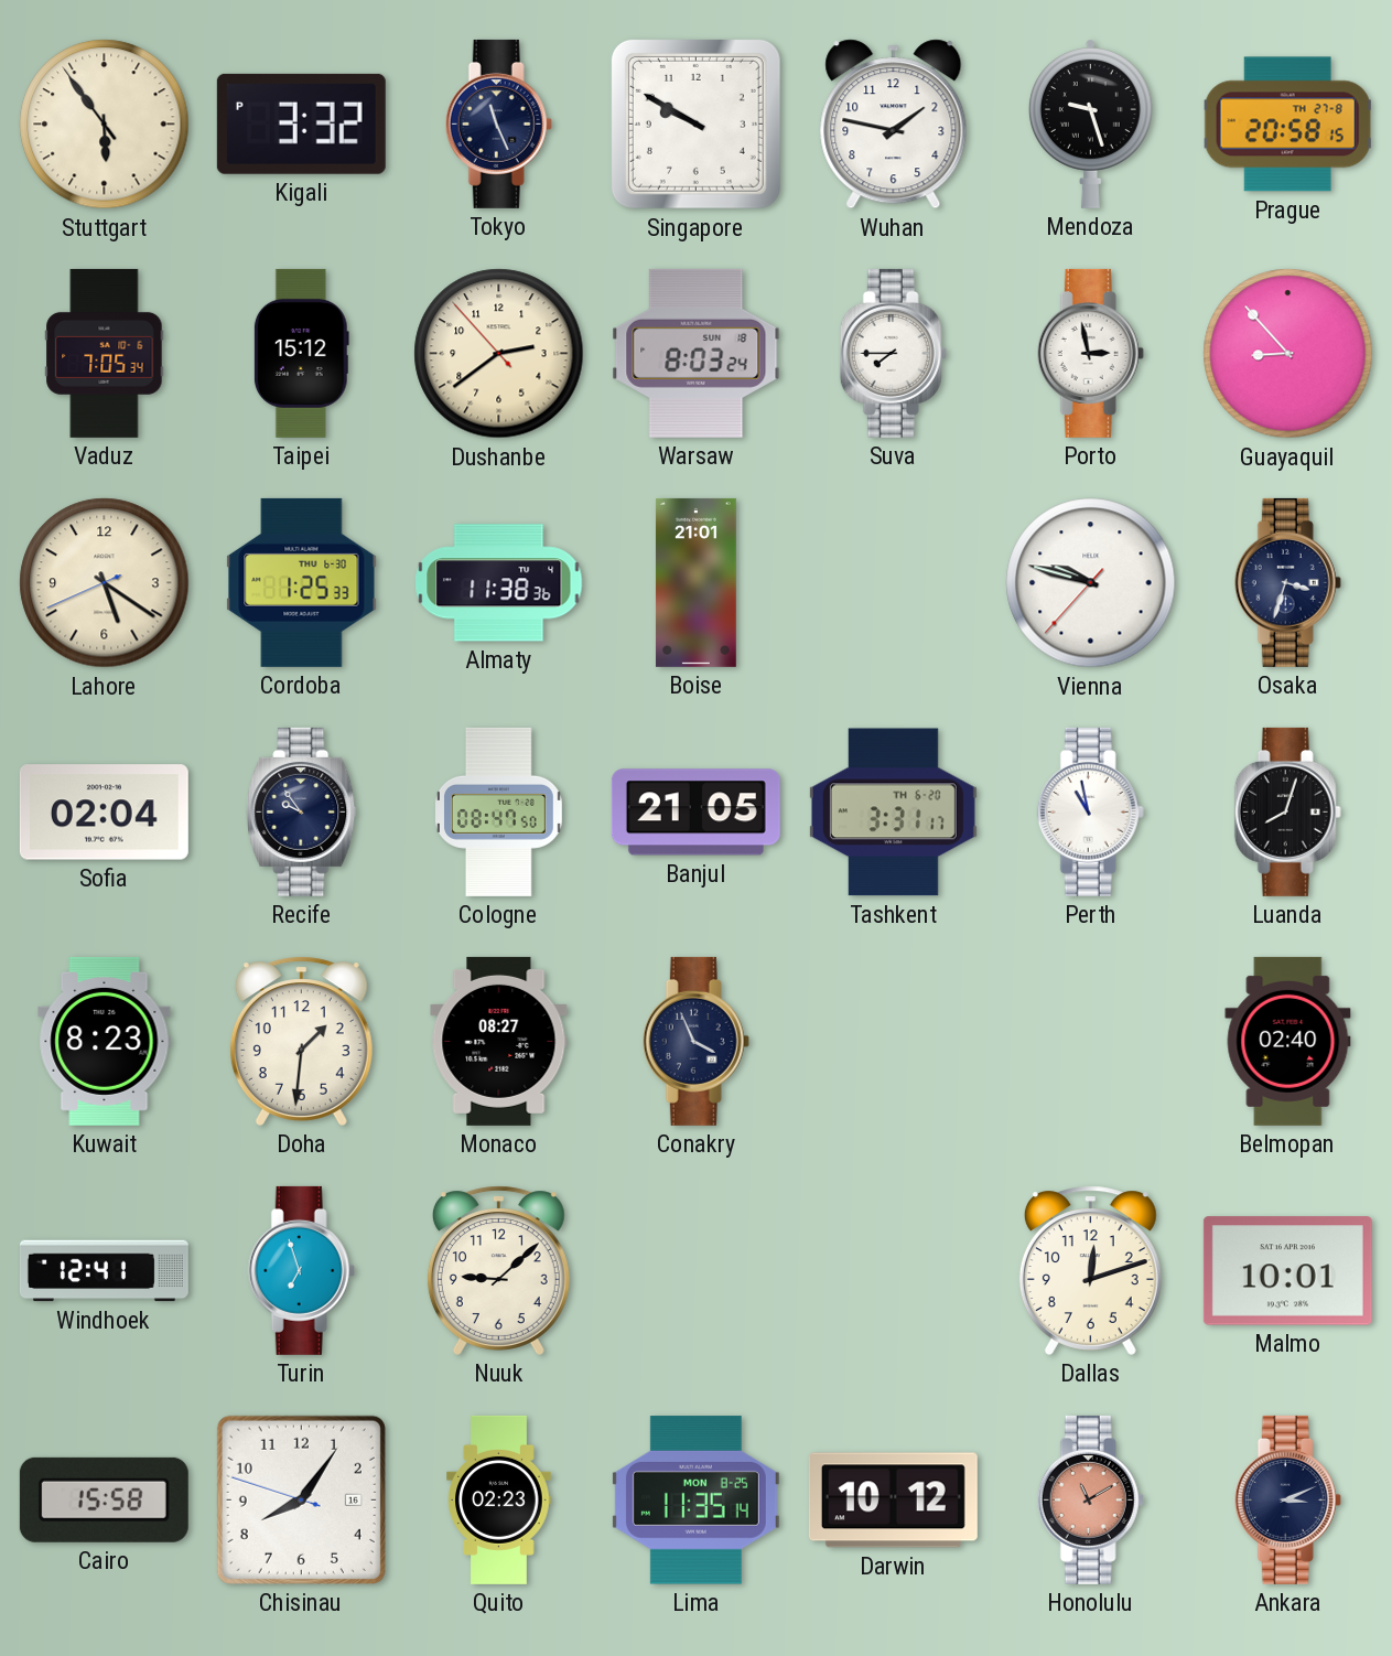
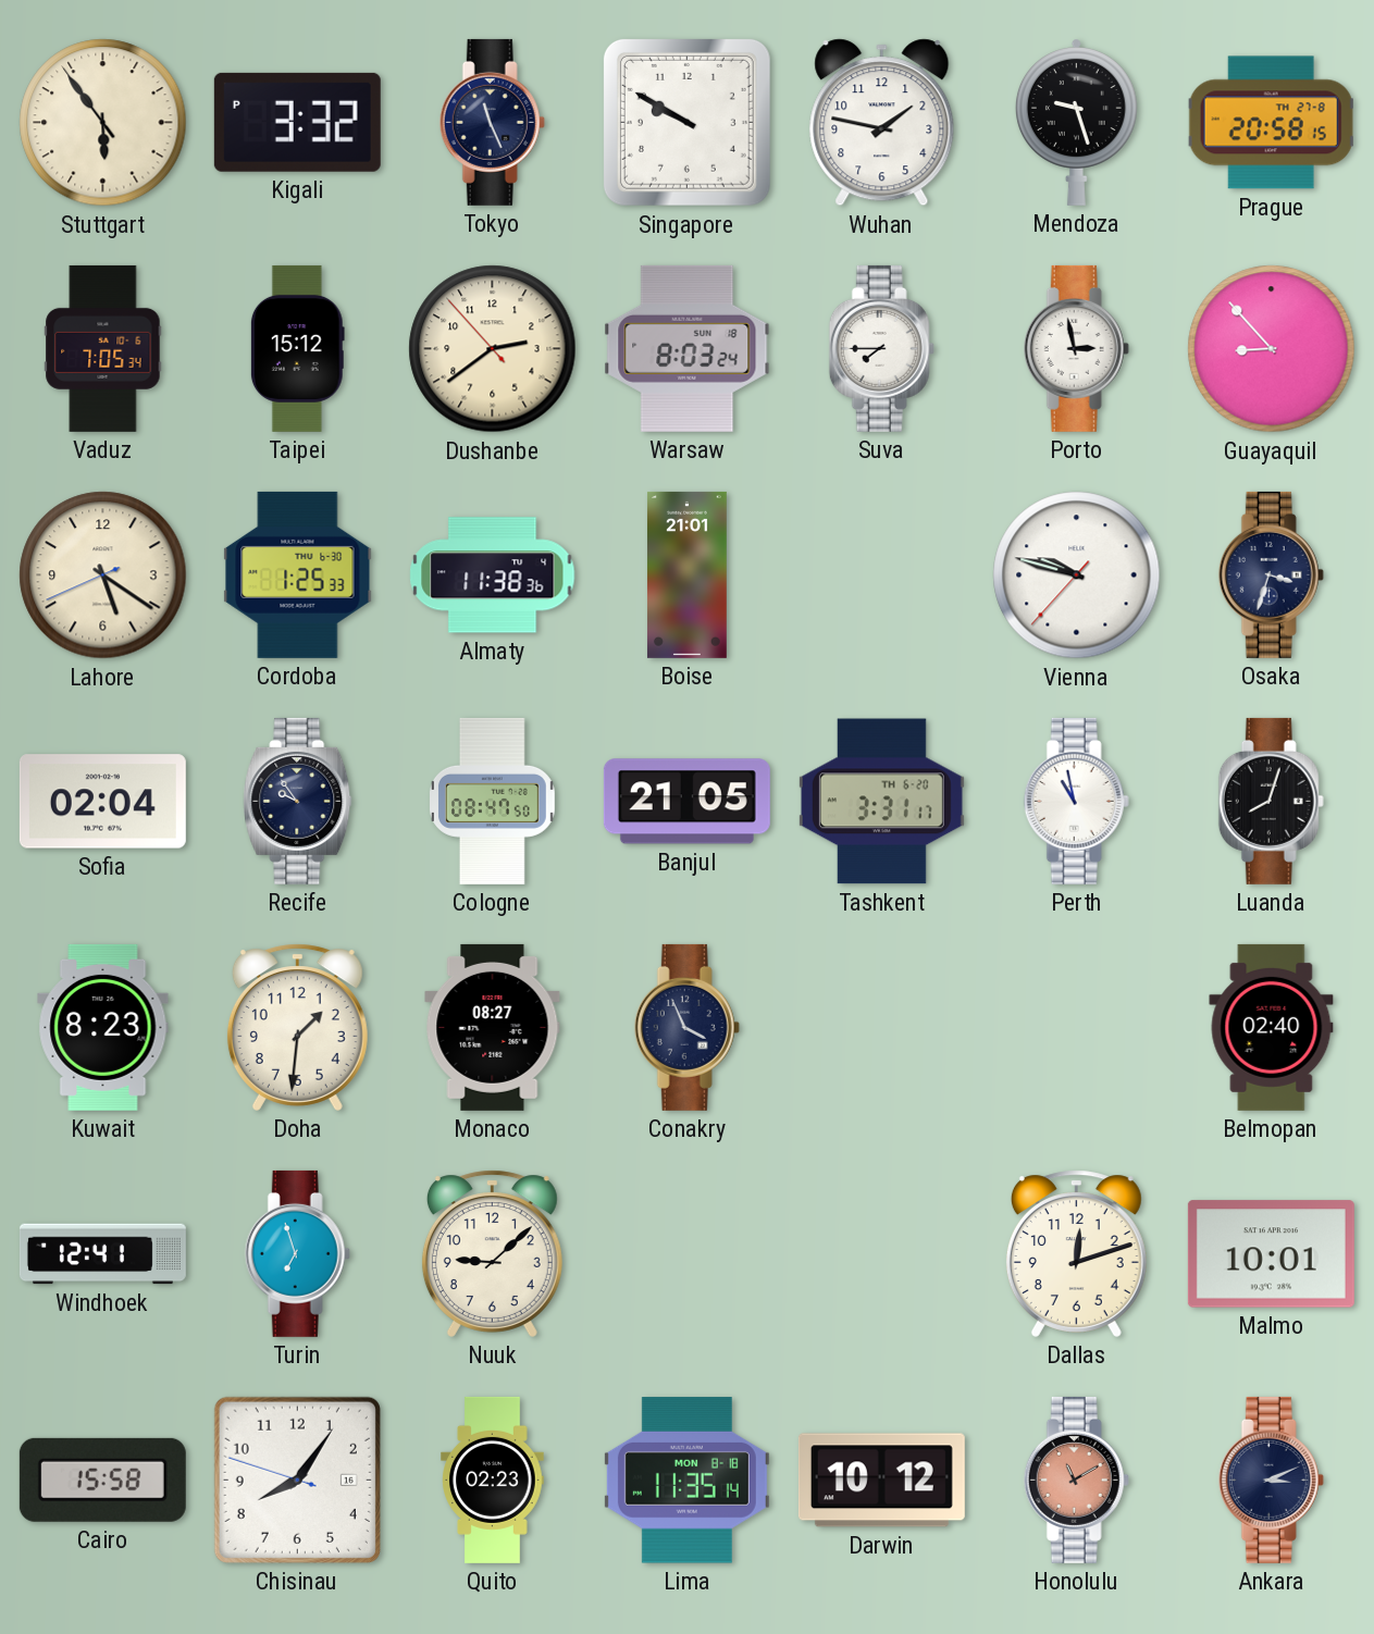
Lima date: MON 8-25 -> MON 8-18 (686, 1481)
